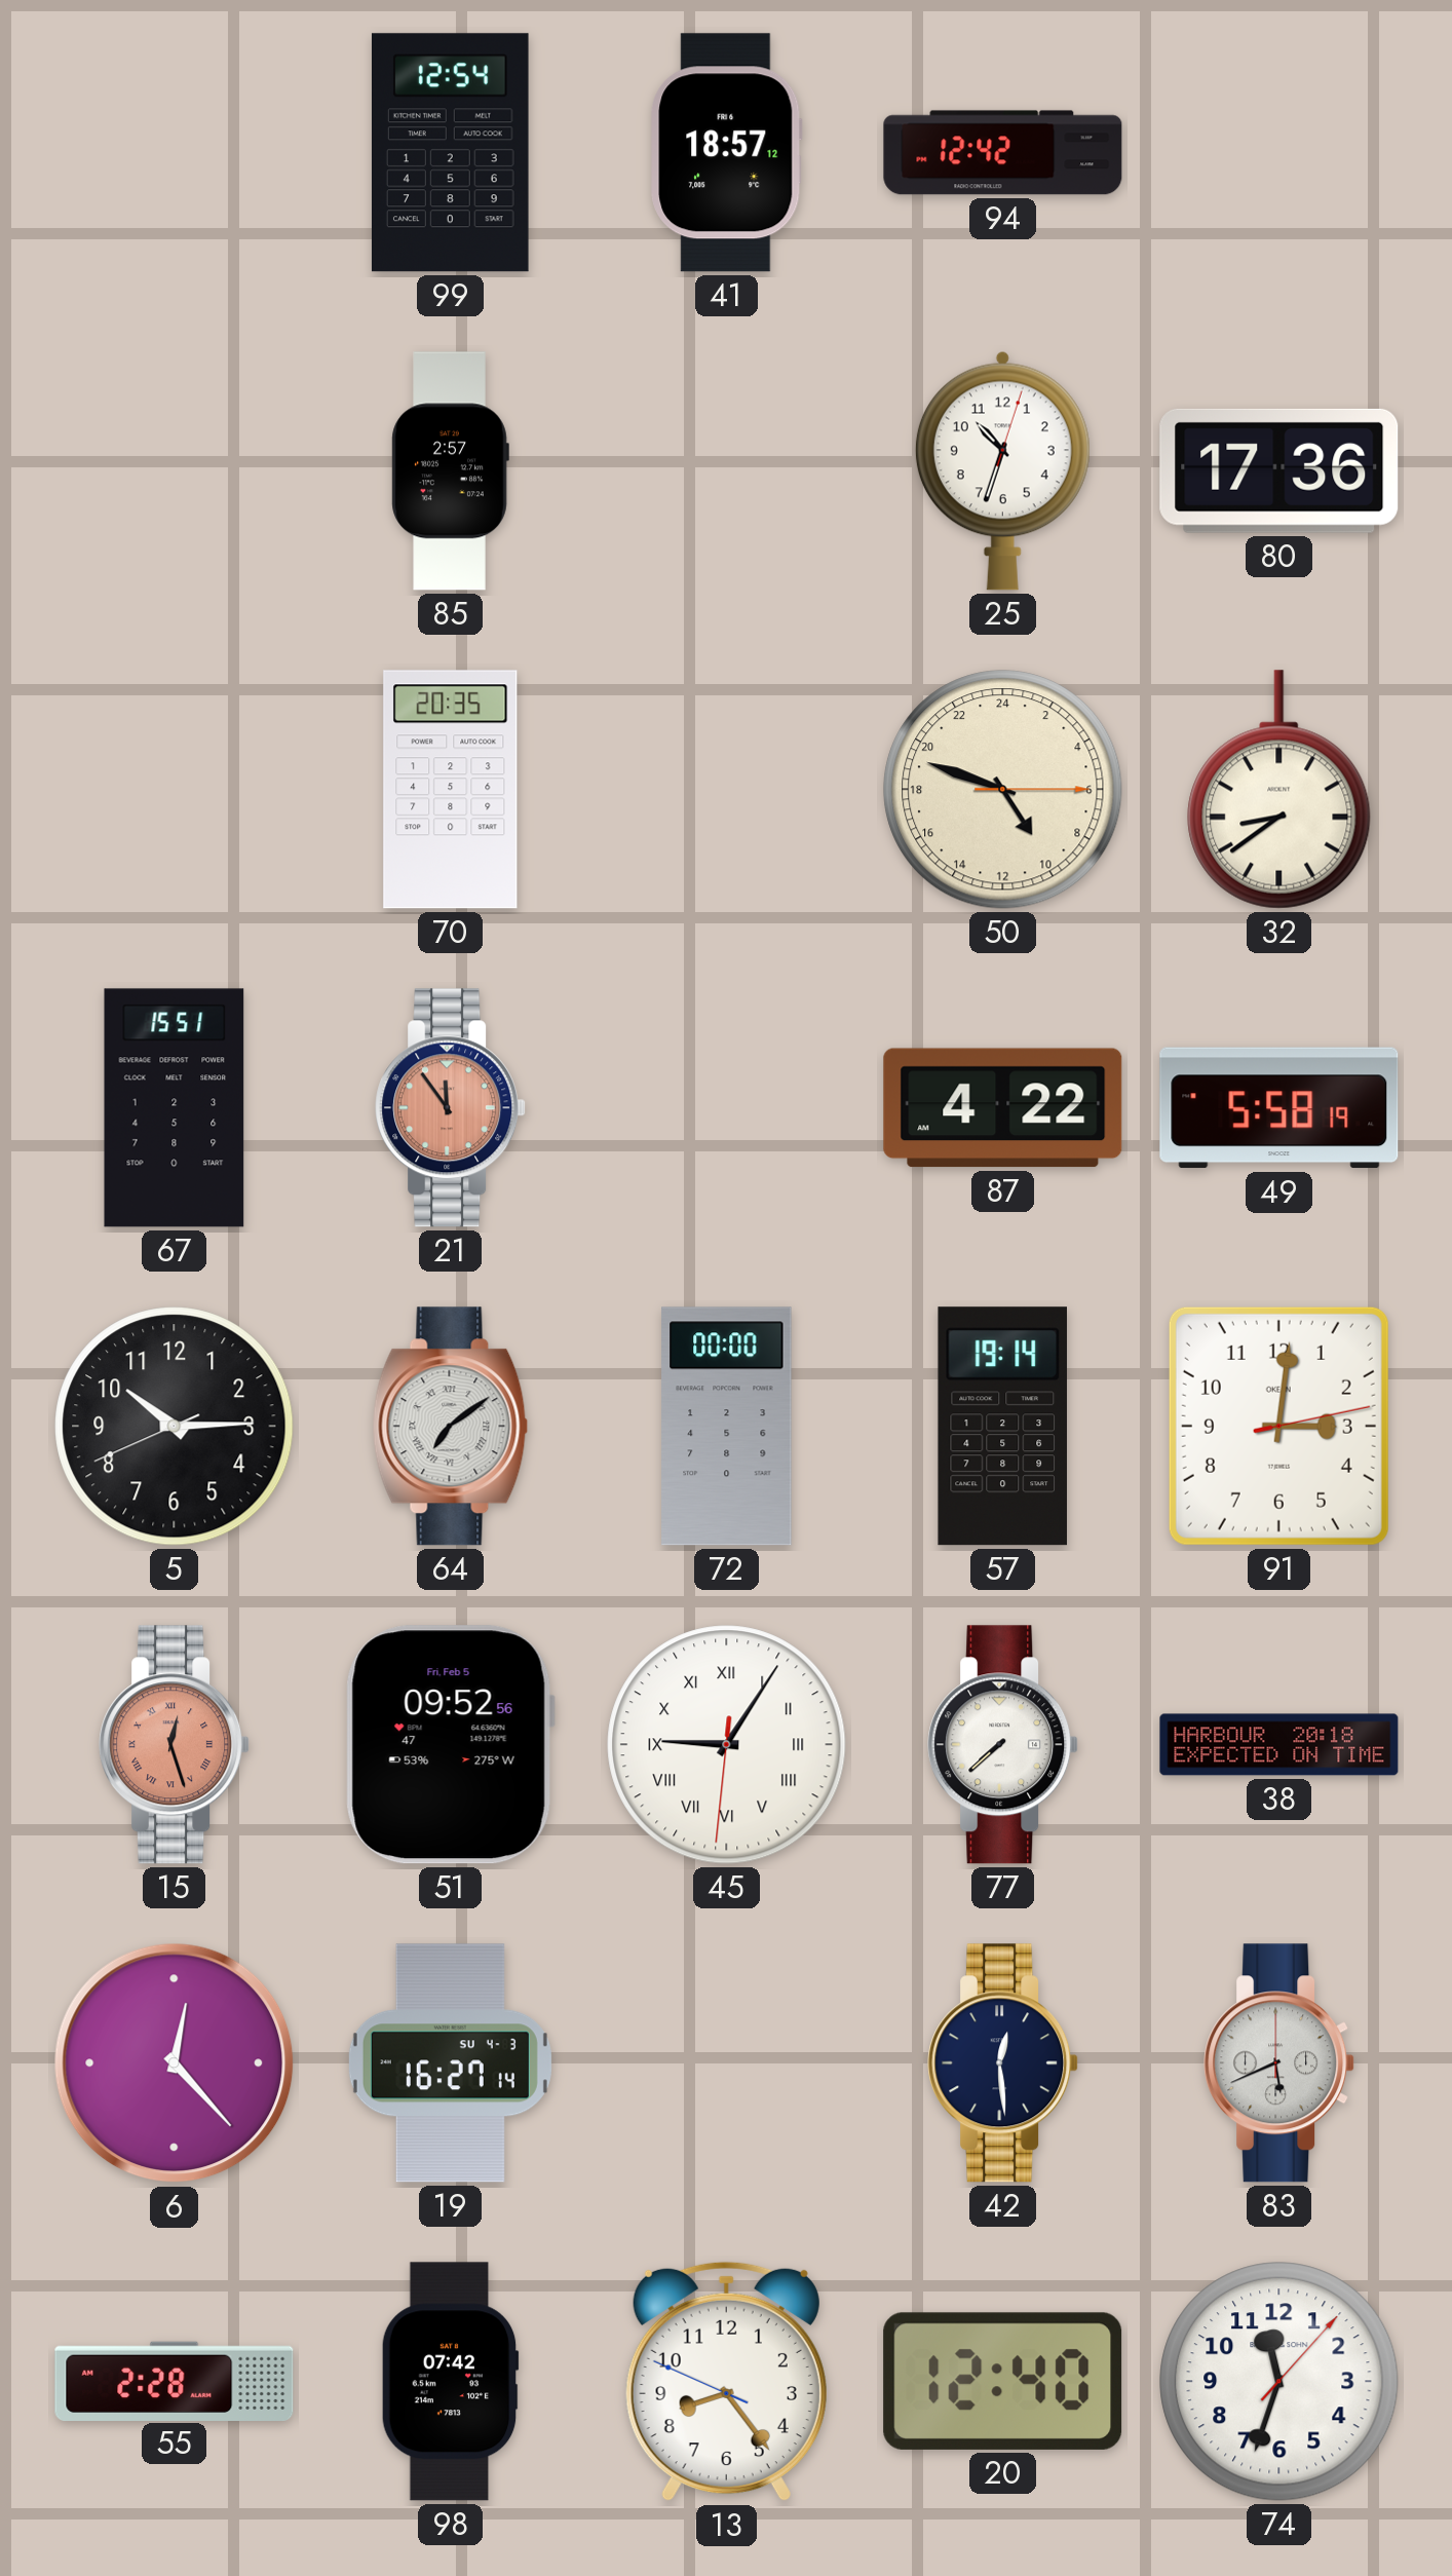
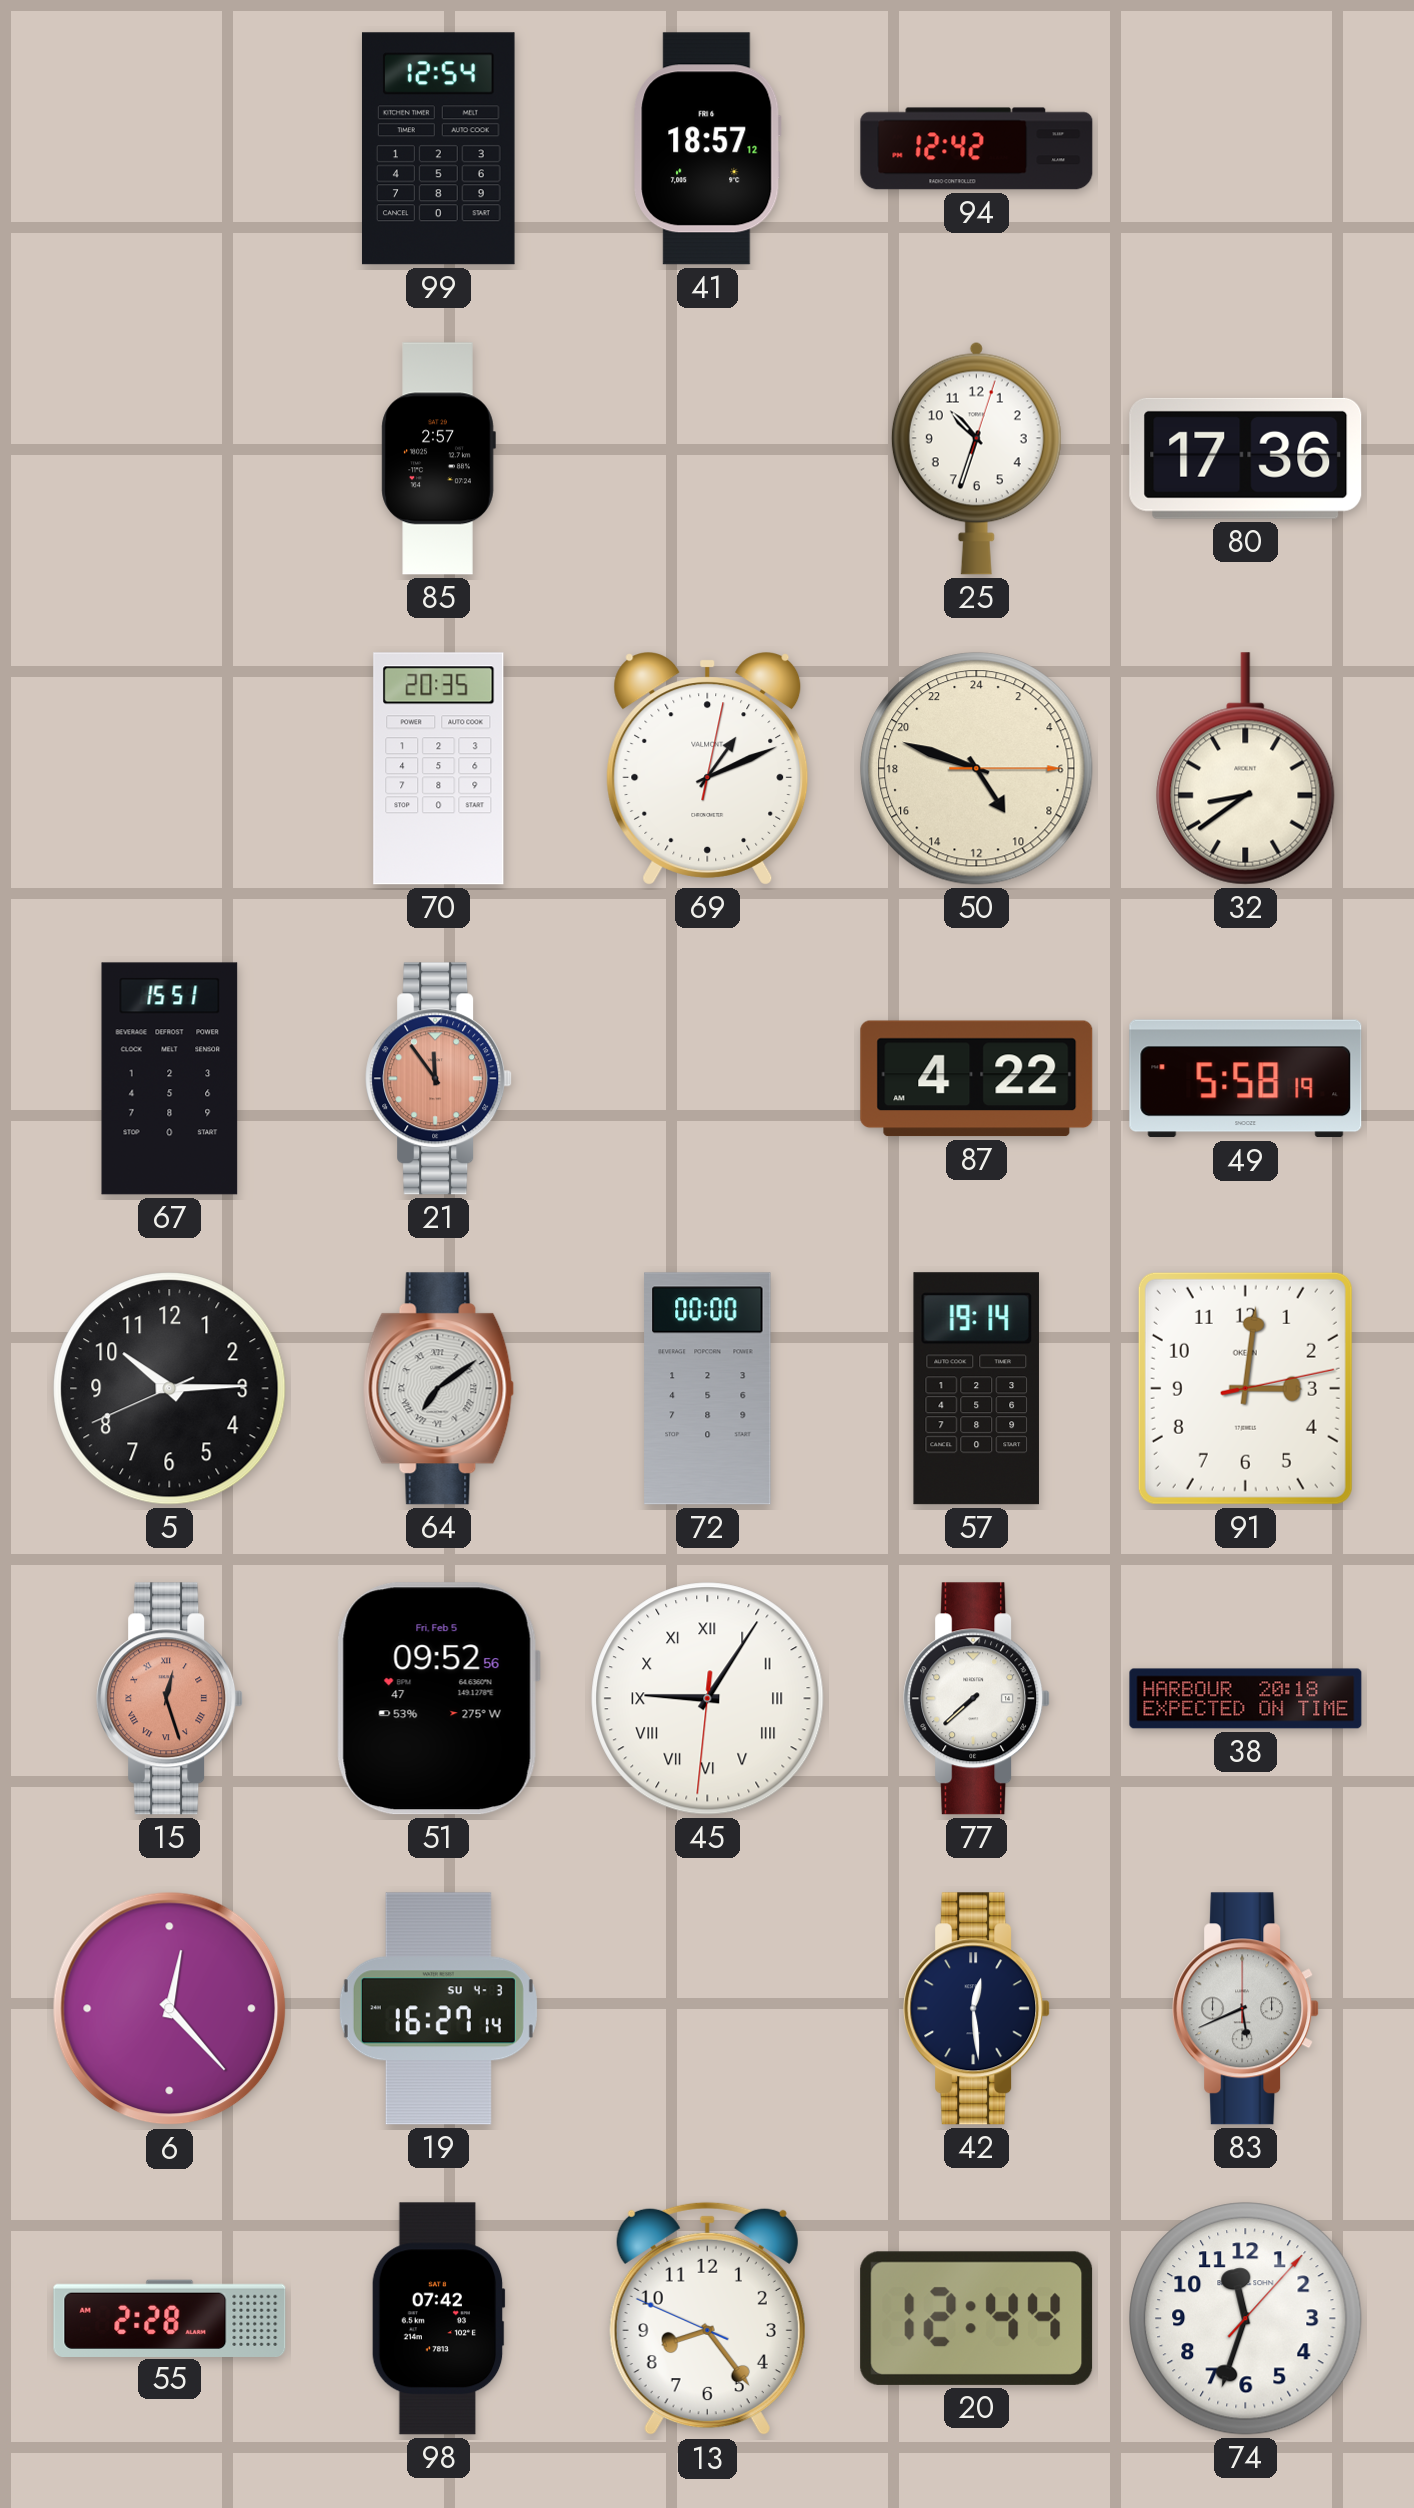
69: none -> 1:11 (708, 769)
20: 12:40 -> 12:44 (977, 2318)
